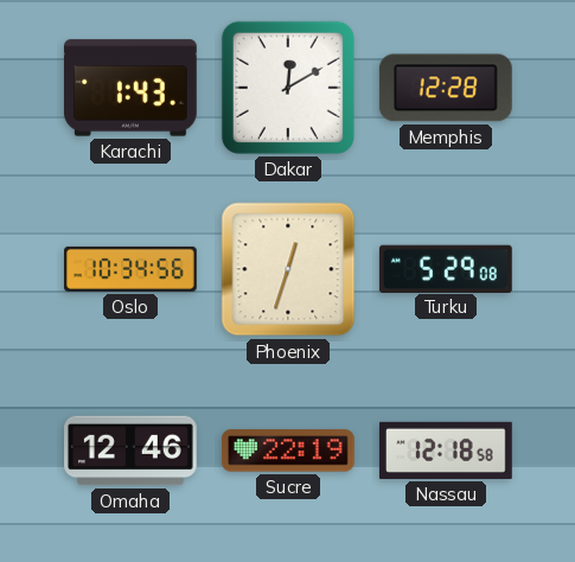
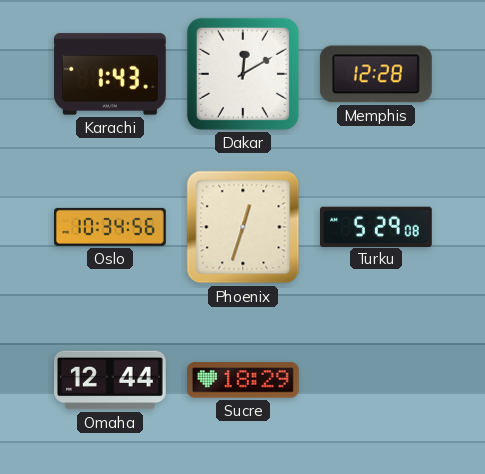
Omaha: 12:46 -> 12:44 (111, 380)
Sucre: 22:19 -> 18:29 (243, 380)
Nassau: 12:18 -> none (447, 451)
